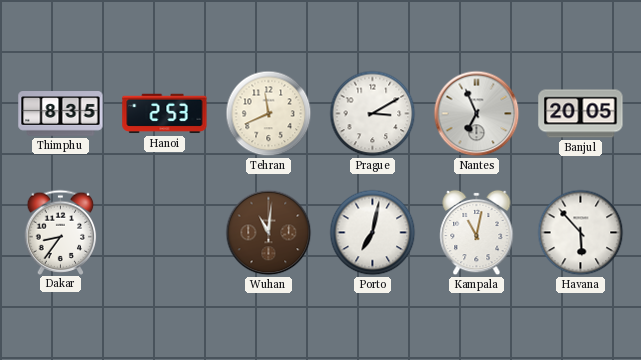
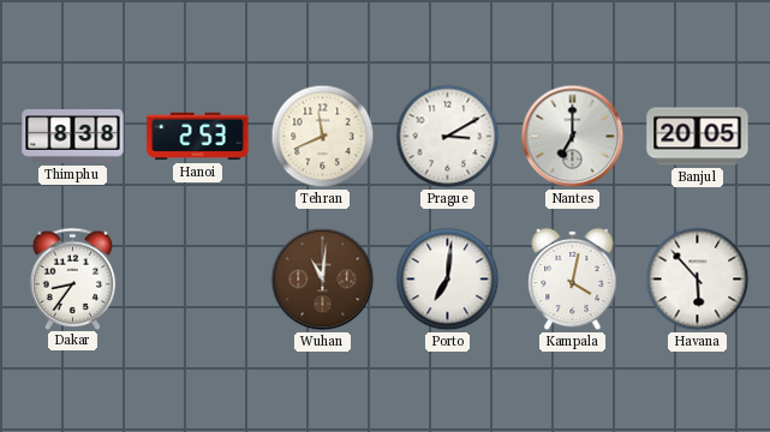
Thimphu: 8:35 -> 8:38 (73, 137)
Nantes: 6:56 -> 7:00 (573, 137)
Porto: 7:02 -> 7:01 (448, 280)
Kampala: 11:02 -> 4:02 (573, 280)
